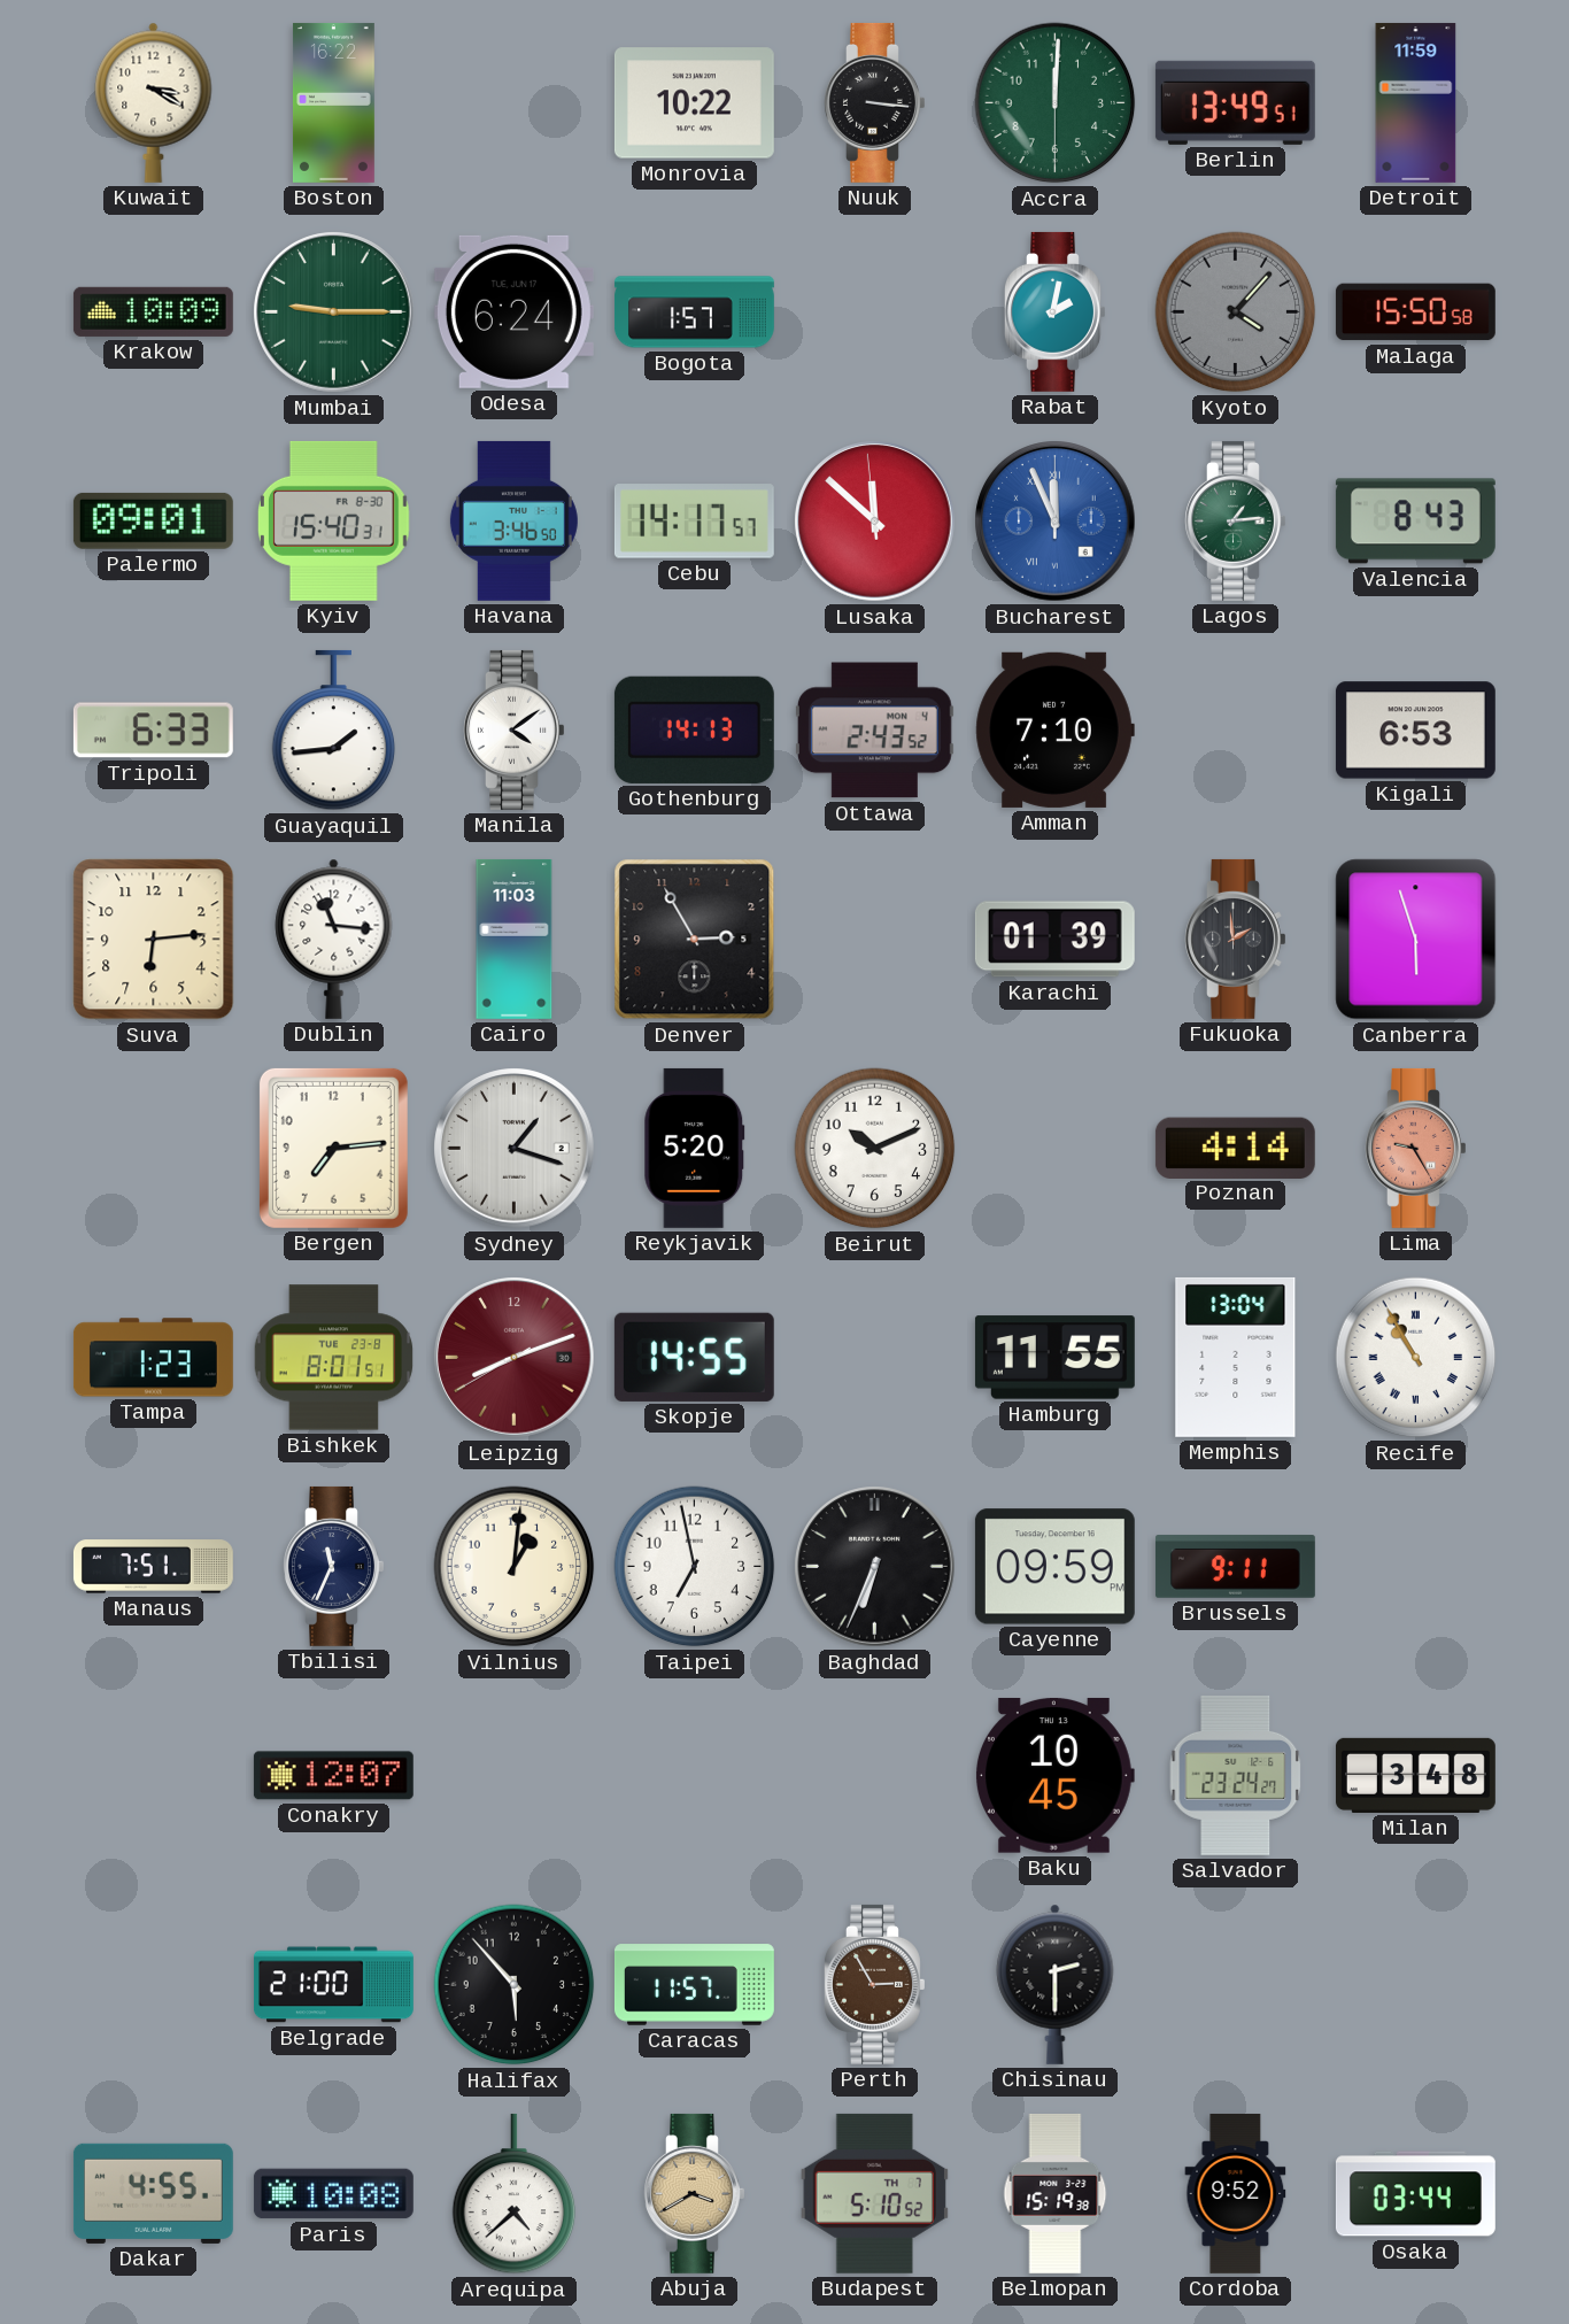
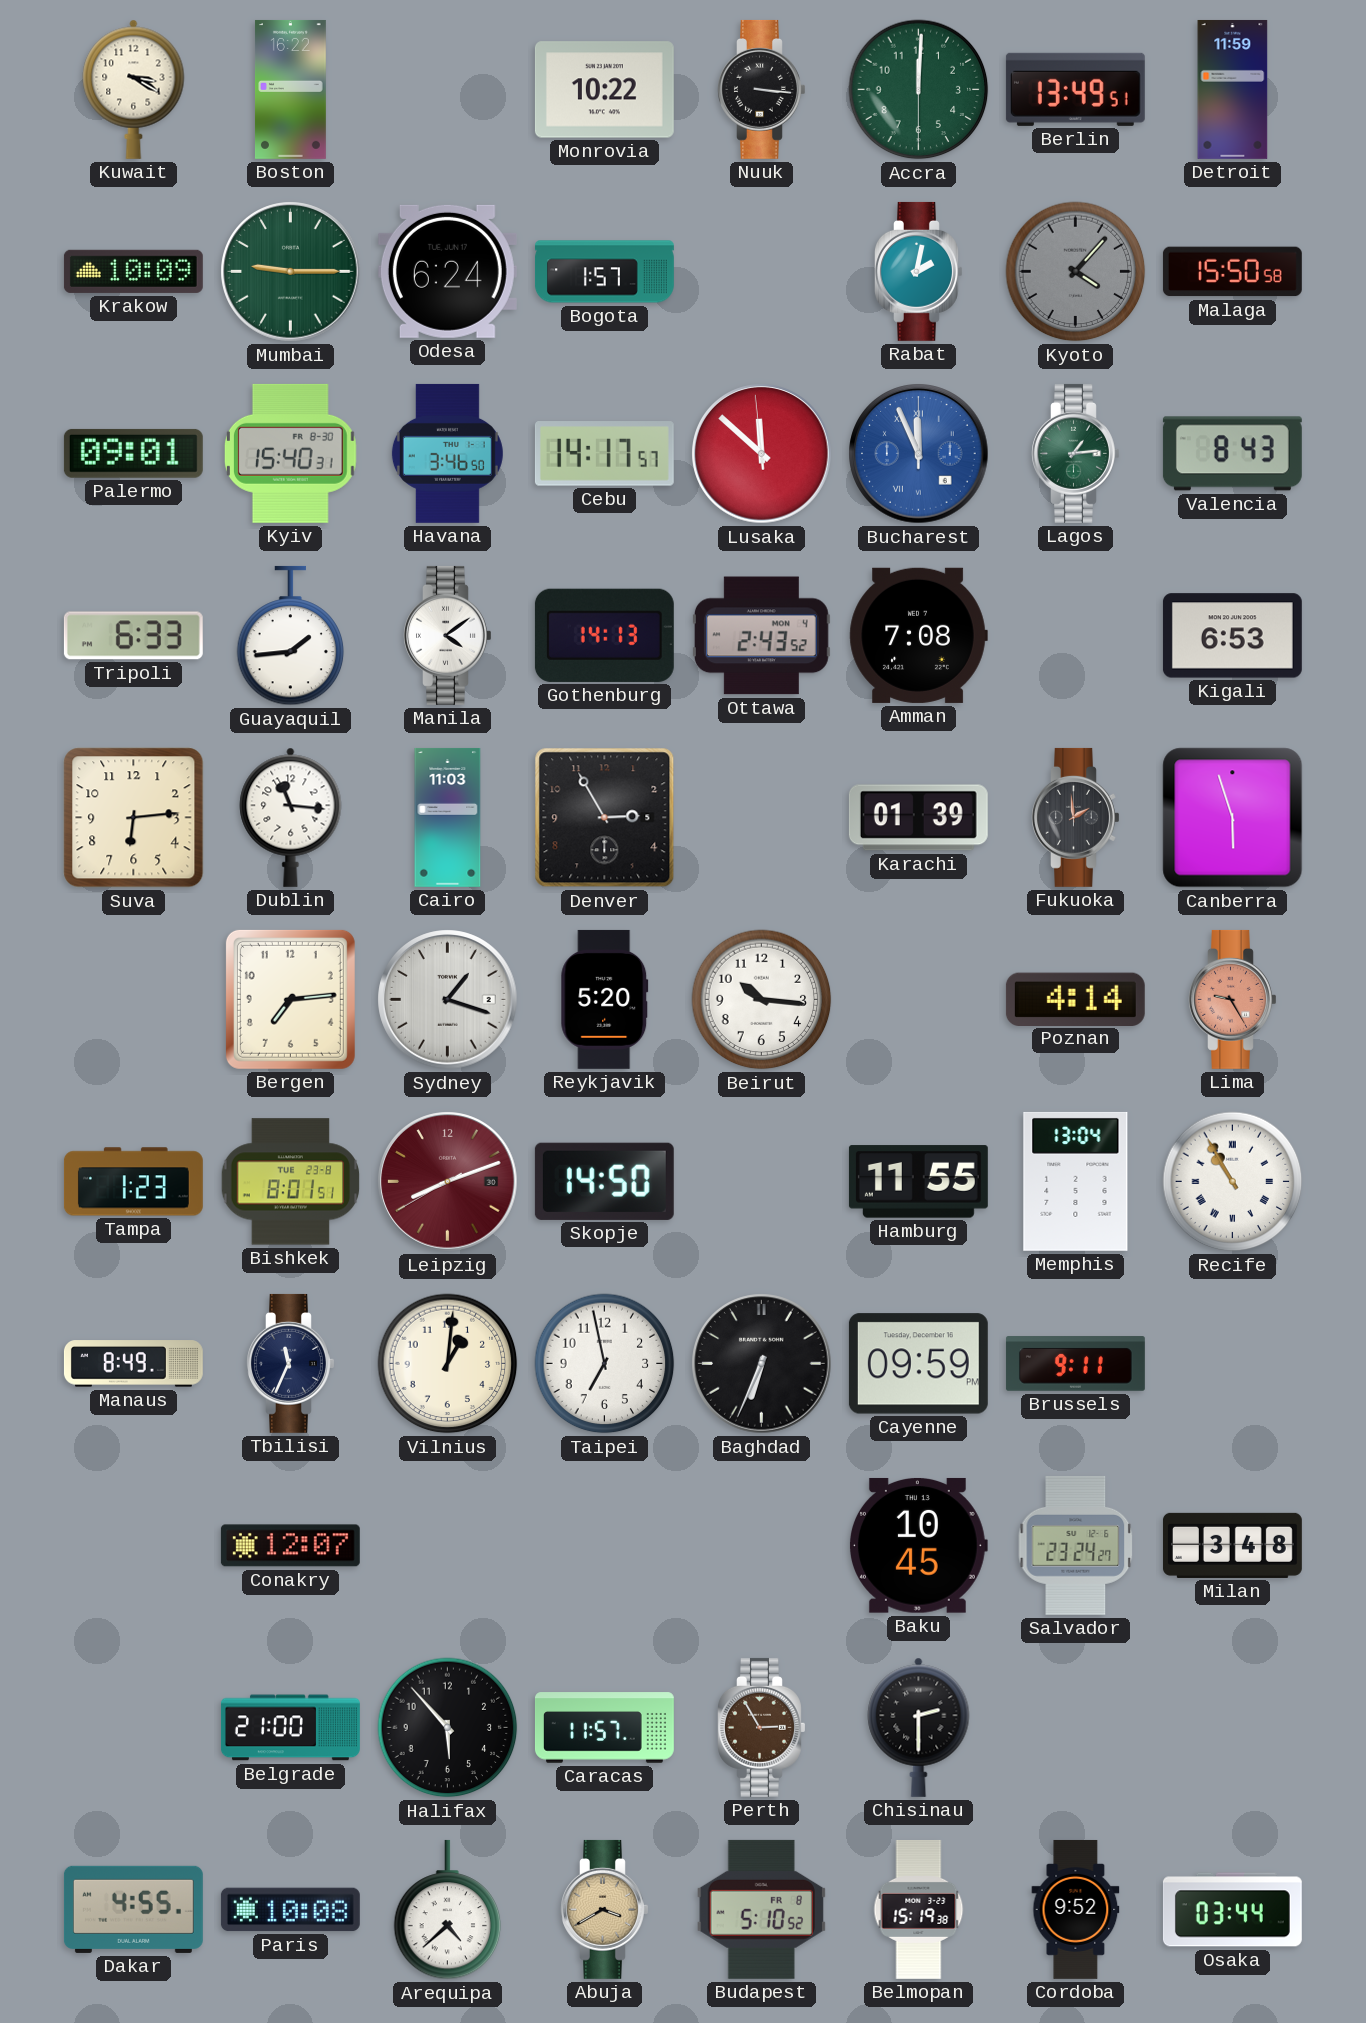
Amman: 7:10 -> 7:08 (918, 635)
Beirut: 10:11 -> 10:16 (762, 1000)
Skopje: 14:55 -> 14:50 (604, 1181)
Manaus: 7:51 -> 8:49 (133, 1364)
Budapest date: TH 7 -> FR 8 (761, 1909)
